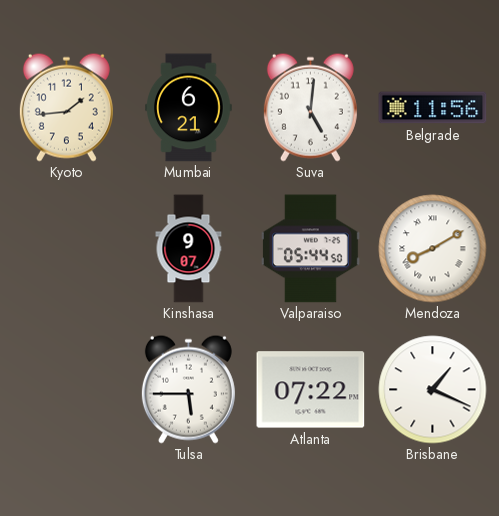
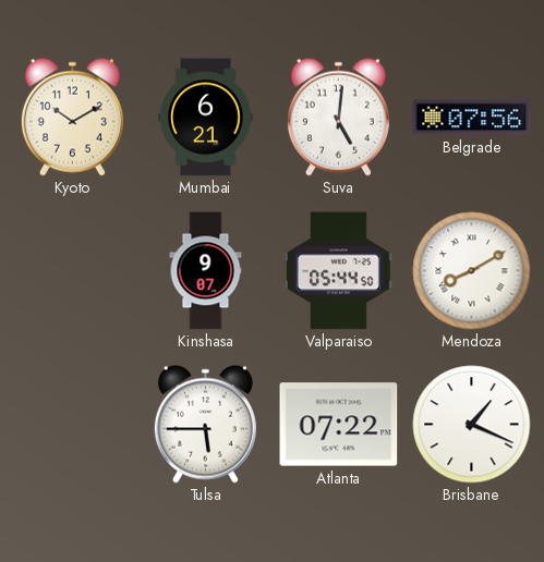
Kyoto: 1:44 -> 10:10 (72, 117)
Belgrade: 11:56 -> 07:56 (472, 118)
